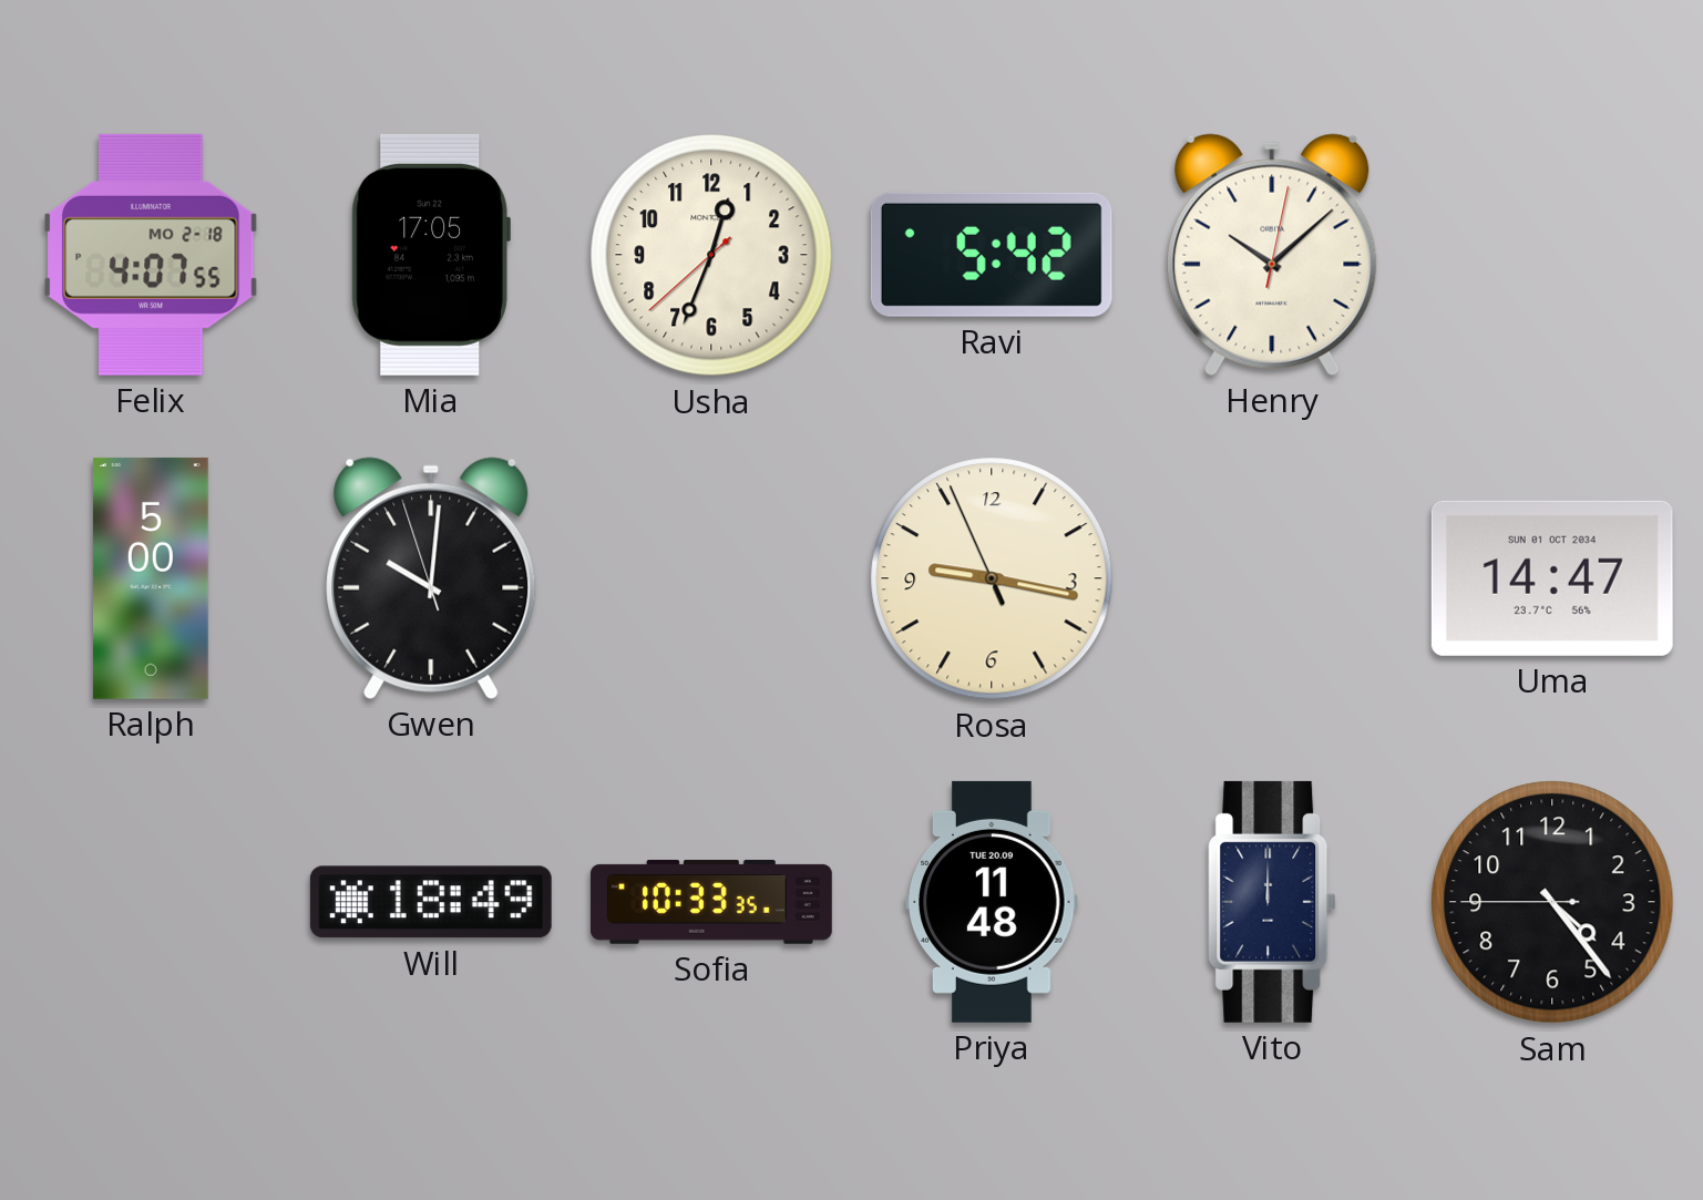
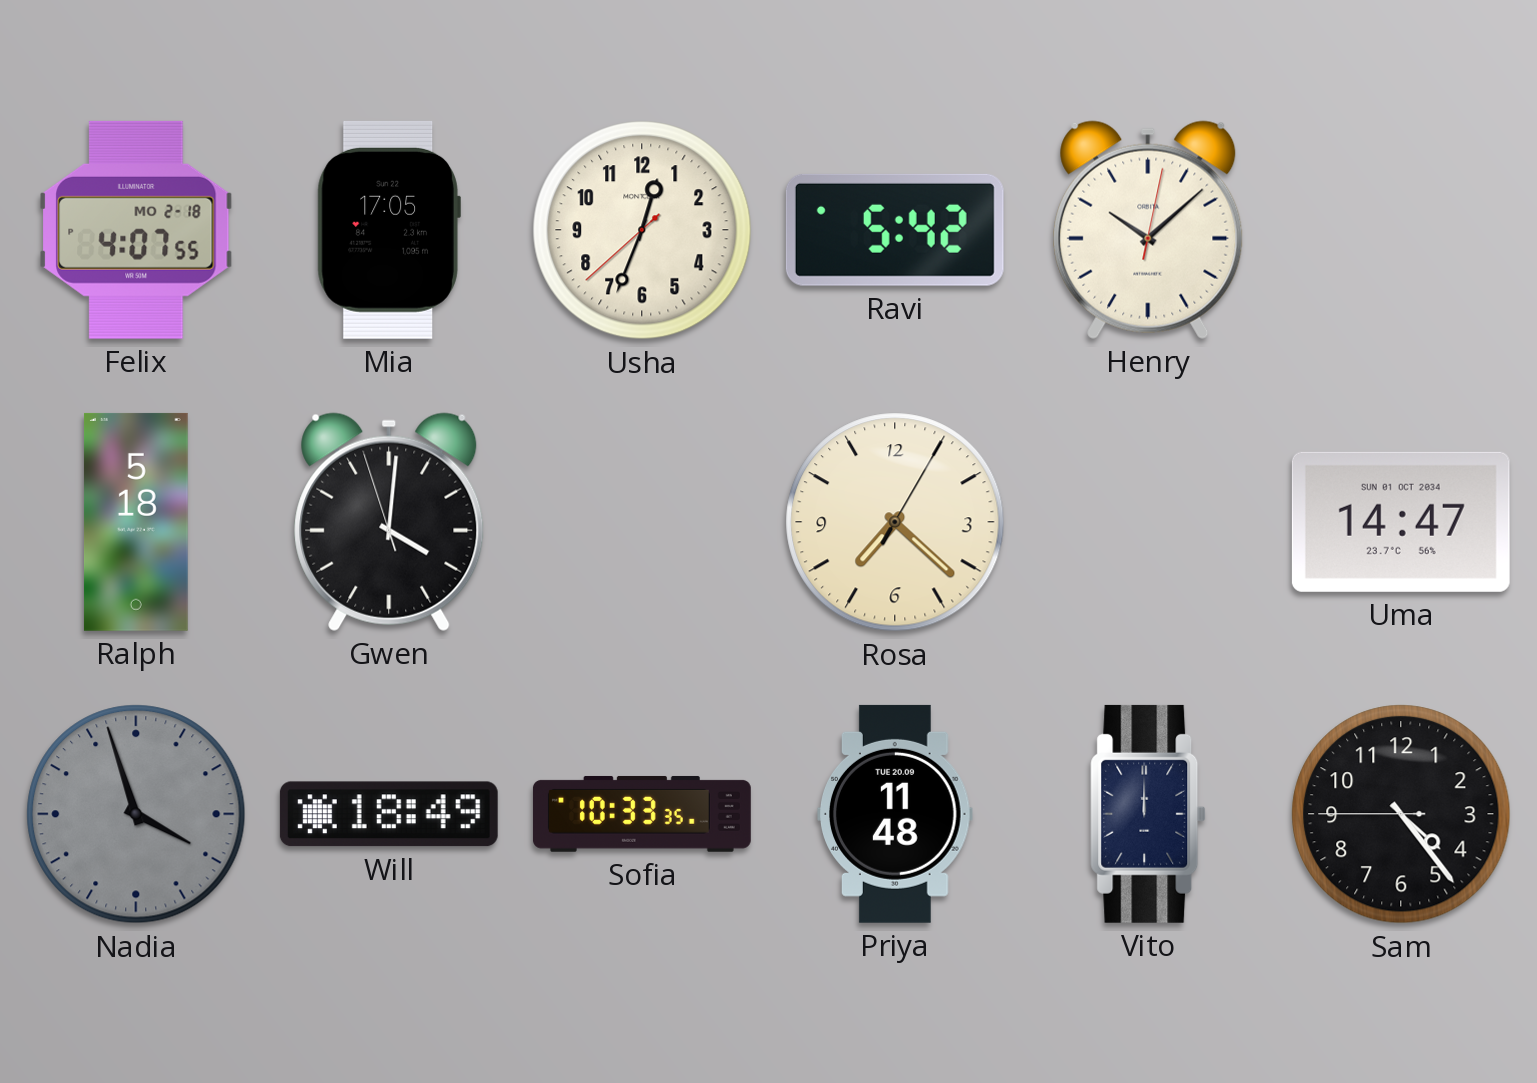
Ralph: 5:00 -> 5:18 (136, 522)
Gwen: 10:00 -> 4:00 (389, 522)
Rosa: 9:16 -> 7:22 (895, 522)
Nadia: none -> 3:57 (136, 814)
